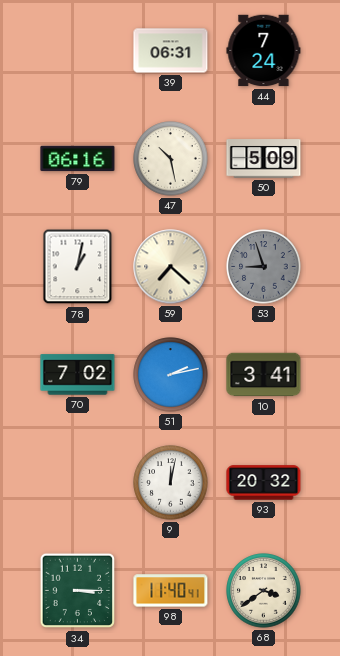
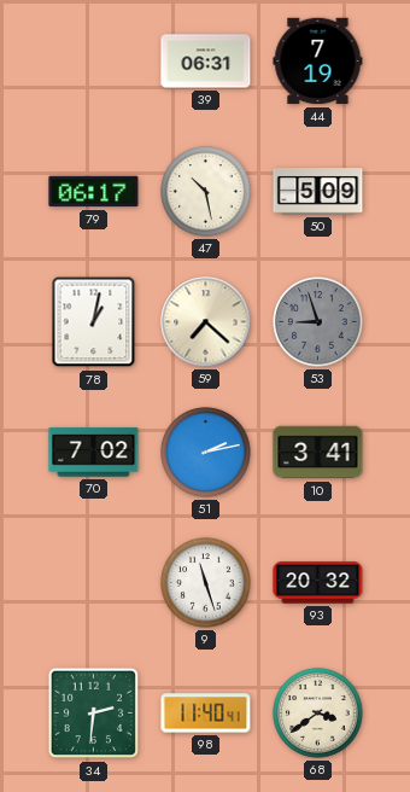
44: 7:24 -> 7:19 (318, 62)
79: 06:16 -> 06:17 (94, 192)
9: 12:02 -> 11:27 (206, 583)
34: 3:15 -> 2:31 (94, 714)
